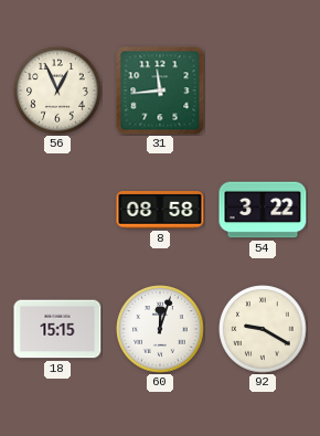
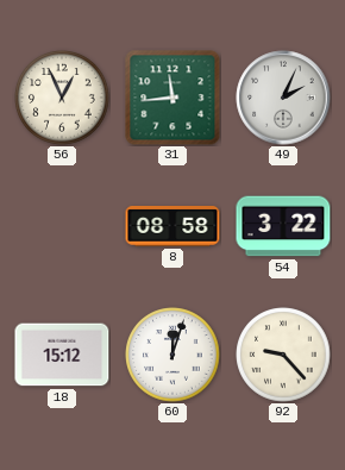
49: none -> 2:04 (283, 98)
18: 15:15 -> 15:12 (62, 355)
92: 9:20 -> 9:23 (283, 355)
